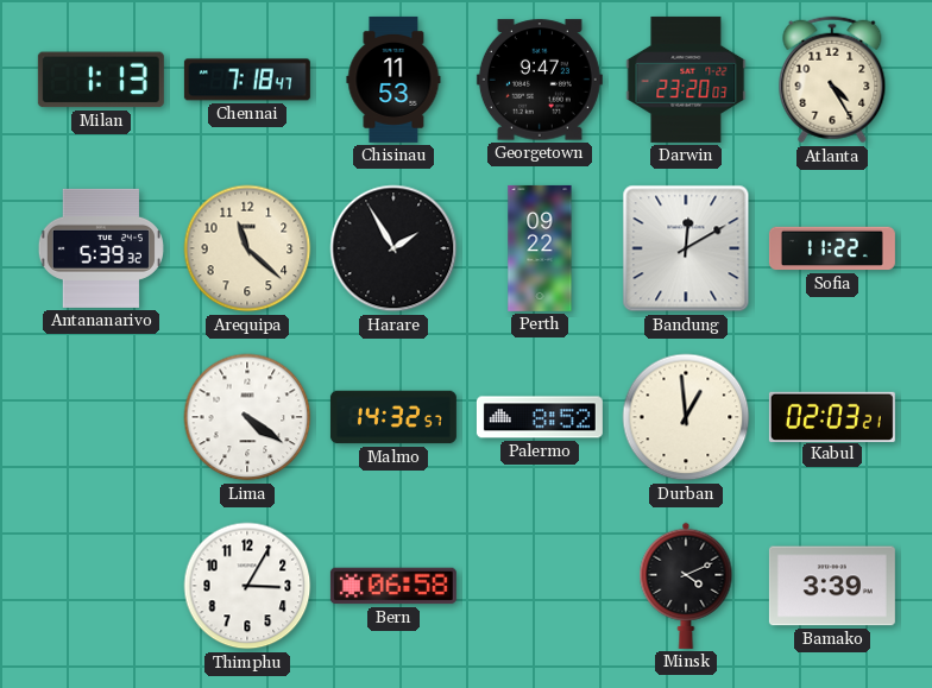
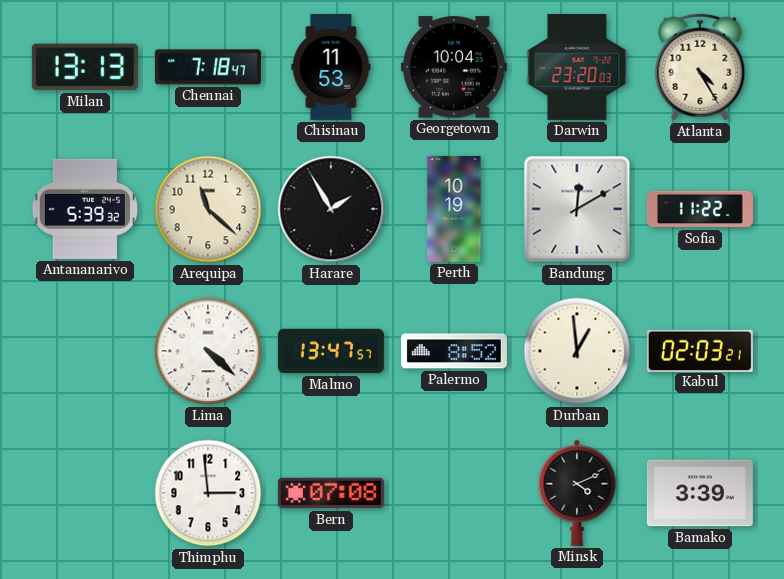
Milan: 1:13 -> 13:13 (85, 67)
Georgetown: 9:47 -> 10:04 (454, 67)
Perth: 09:22 -> 10:19 (454, 209)
Lima: 4:21 -> 4:22 (208, 351)
Malmo: 14:32 -> 13:47 (331, 351)
Thimphu: 3:05 -> 2:59 (208, 493)
Bern: 06:58 -> 07:08 (331, 493)
